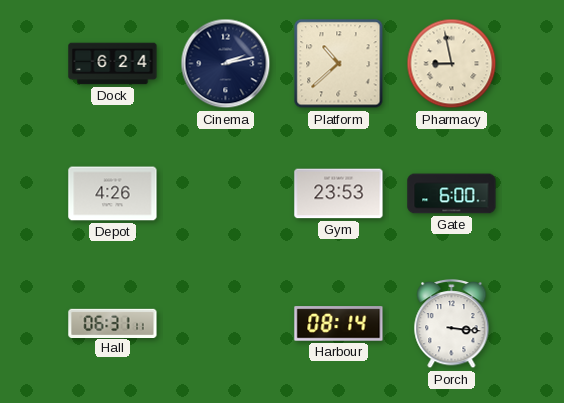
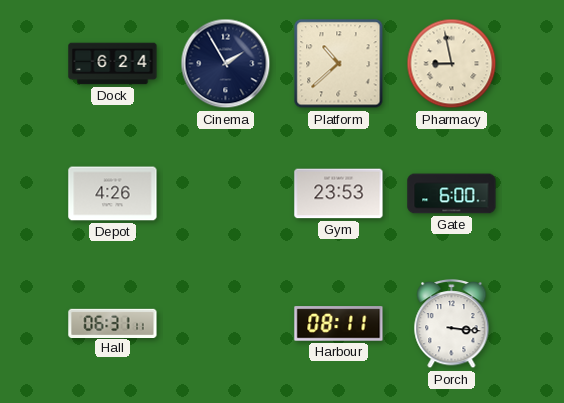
Cinema: 2:13 -> 1:55 (226, 64)
Harbour: 08:14 -> 08:11 (339, 324)
